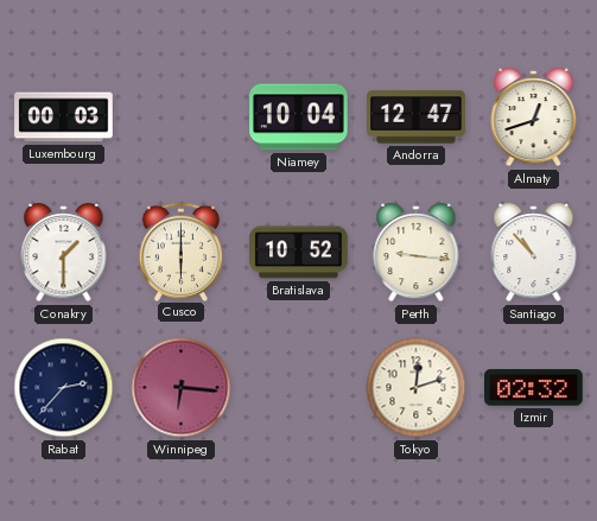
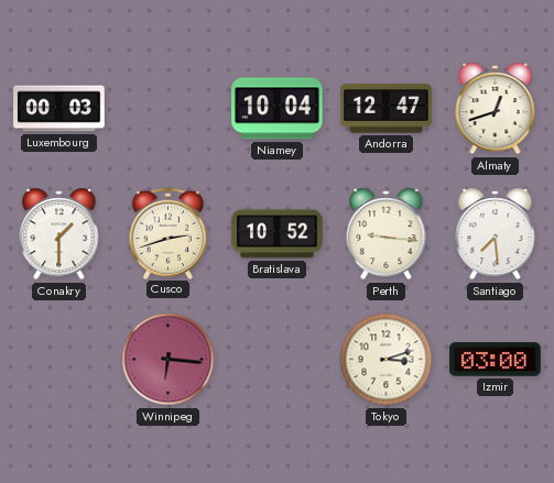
Cusco: 6:00 -> 2:42 (169, 233)
Santiago: 10:53 -> 7:29 (496, 235)
Rabat: 2:37 -> none (64, 388)
Tokyo: 12:12 -> 3:12 (387, 360)
Izmir: 02:32 -> 03:00 (496, 360)
